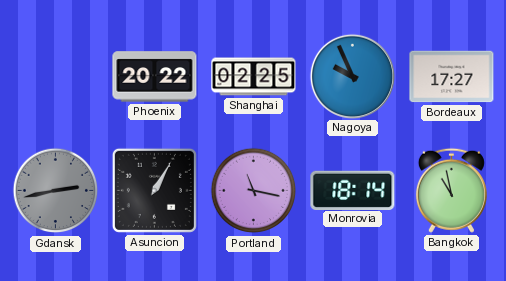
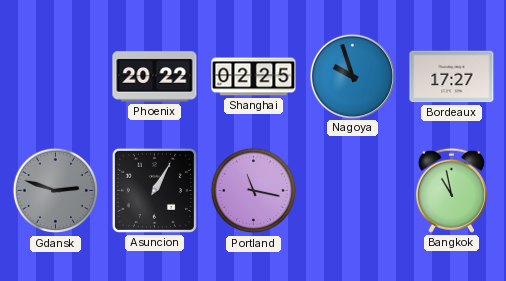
Nagoya: 9:56 -> 9:57 (352, 76)
Gdansk: 2:43 -> 2:48 (56, 191)
Monrovia: 18:14 -> none (353, 190)
